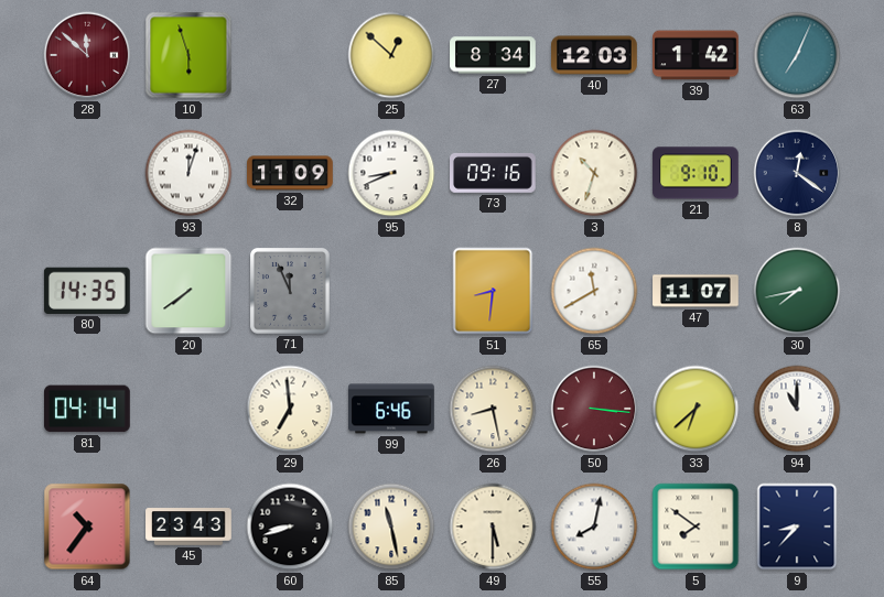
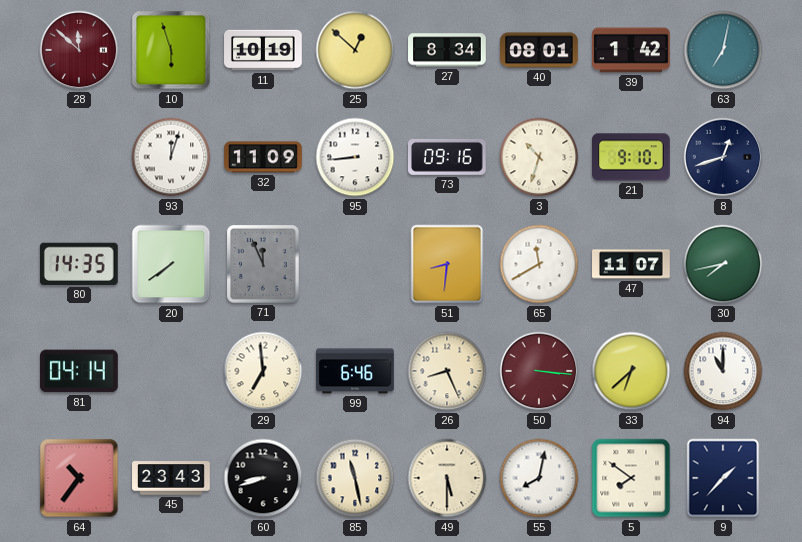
11: none -> 10:19 (263, 50)
40: 12:03 -> 08:01 (539, 50)
63: 7:04 -> 7:02 (723, 50)
95: 8:41 -> 8:44 (355, 157)
8: 12:21 -> 12:42 (723, 157)
26: 8:28 -> 8:26 (447, 371)
9: 8:37 -> 1:37 (723, 478)
